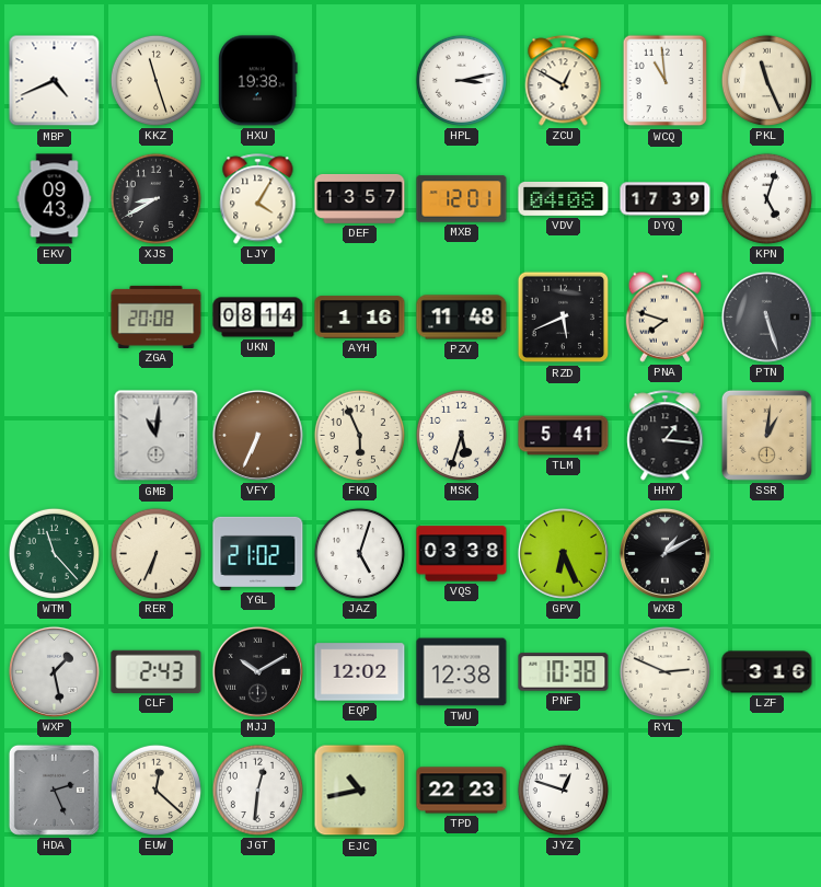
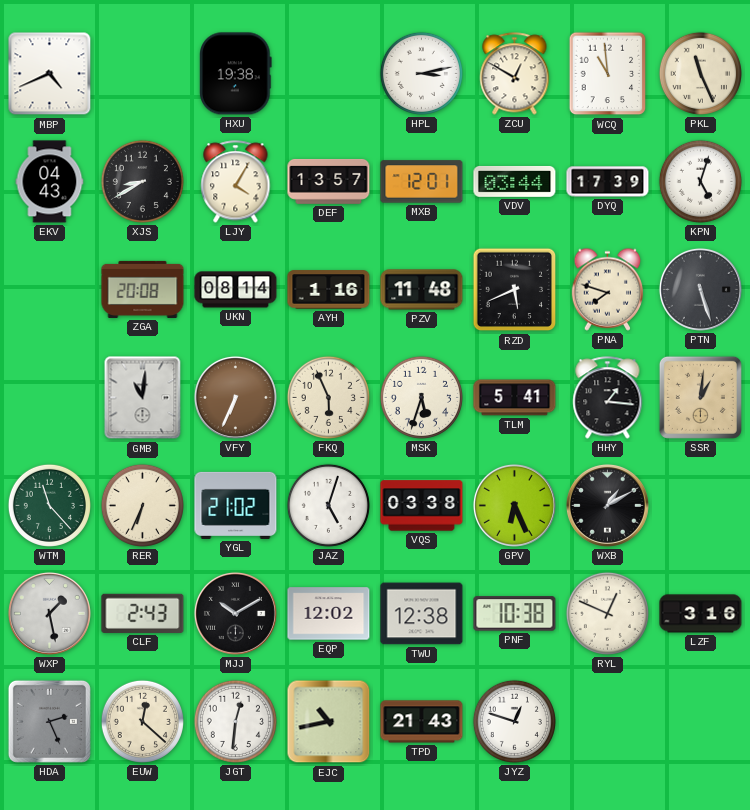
KKZ: 11:27 -> none (155, 80)
EKV: 09:43 -> 04:43 (50, 182)
VDV: 04:08 -> 03:44 (515, 182)
RYL: 2:49 -> 12:49 (607, 613)
TPD: 22:23 -> 21:43 (422, 722)
